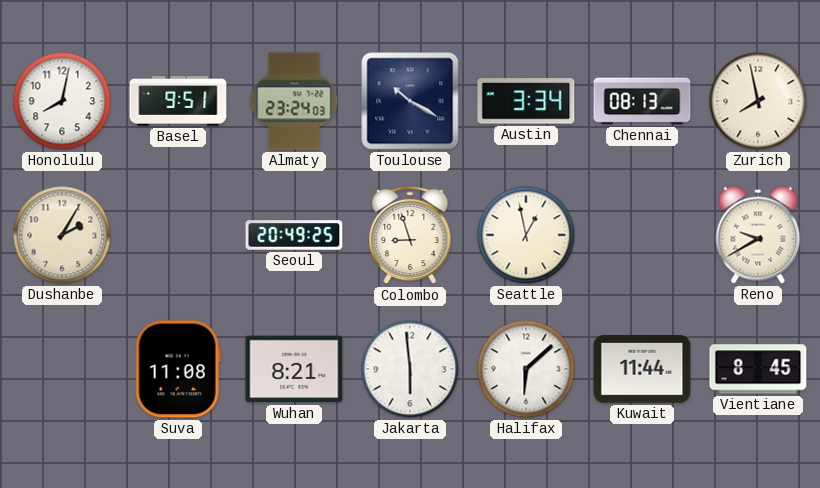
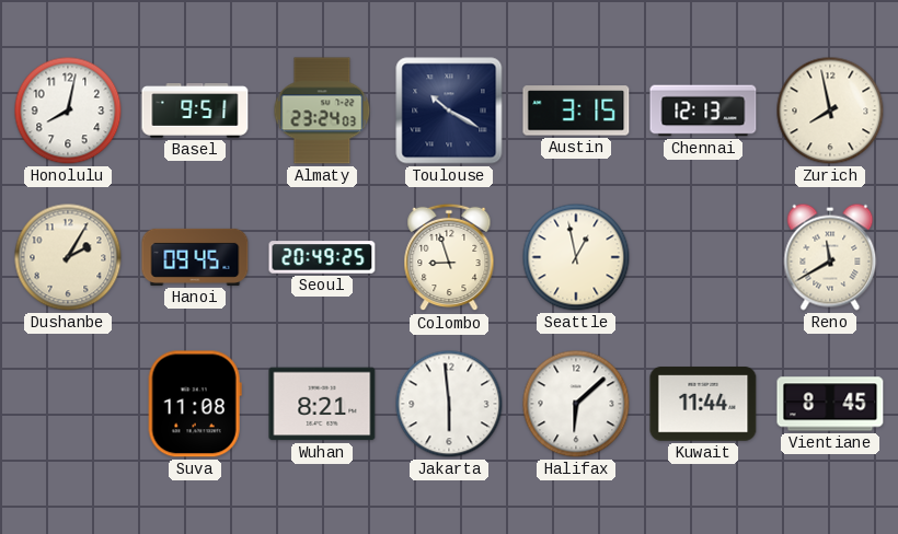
Austin: 3:34 -> 3:15 (576, 111)
Chennai: 08:13 -> 12:13 (703, 111)
Hanoi: none -> 09:45 (195, 257)
Reno: 9:40 -> 11:40 (830, 257)
